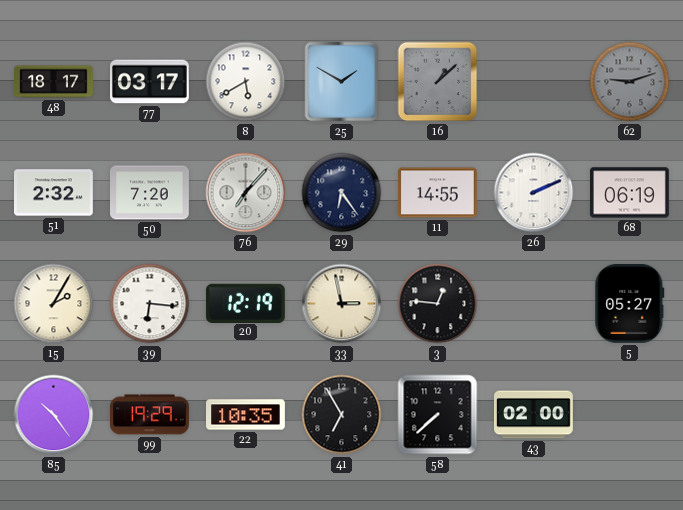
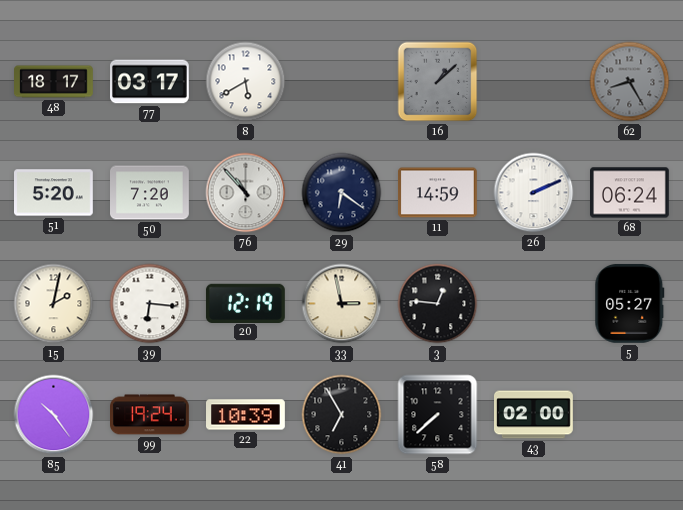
25: 1:50 -> none (342, 82)
62: 9:12 -> 8:25 (630, 82)
51: 2:32 -> 5:20 (54, 193)
76: 7:07 -> 10:53 (246, 193)
29: 6:24 -> 6:21 (342, 193)
11: 14:55 -> 14:59 (438, 193)
68: 06:19 -> 06:24 (630, 193)
15: 2:05 -> 2:02 (54, 304)
99: 19:29 -> 19:24 (150, 415)
22: 10:35 -> 10:39 (246, 415)
